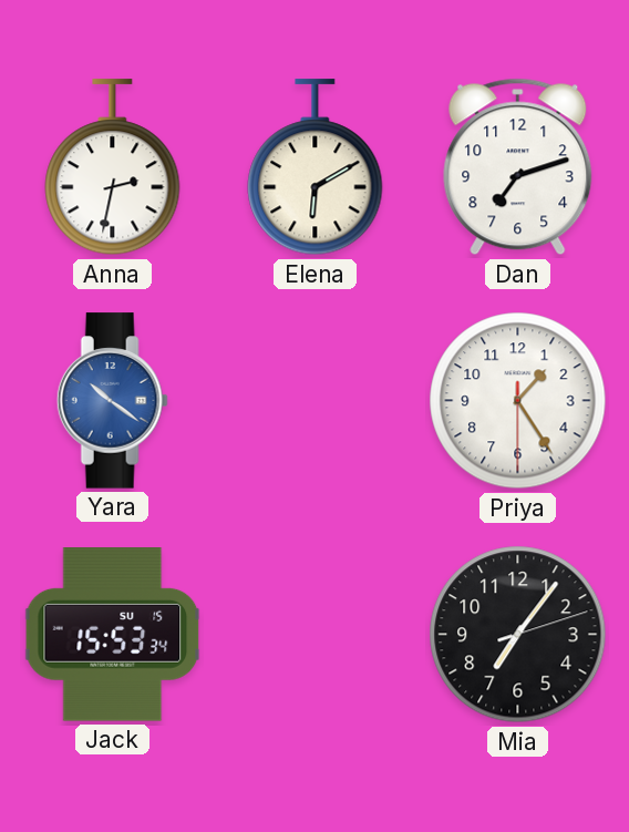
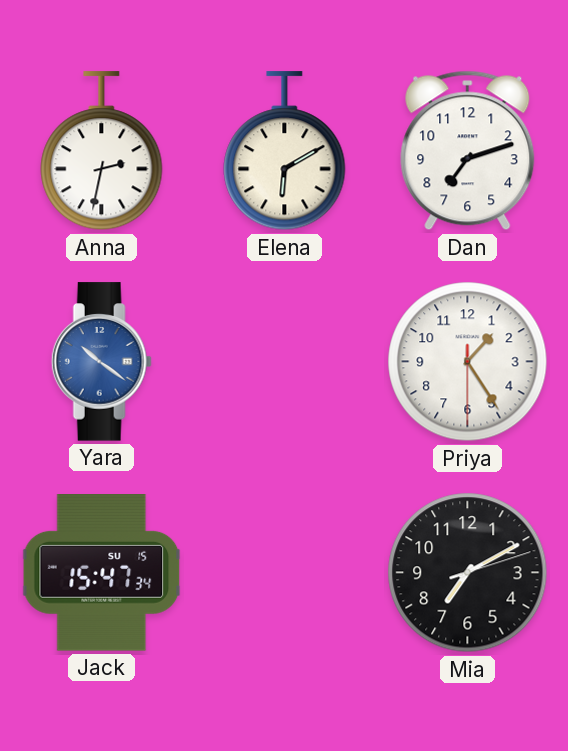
Jack: 15:53 -> 15:47 (102, 573)
Mia: 7:06 -> 7:10 (468, 573)
